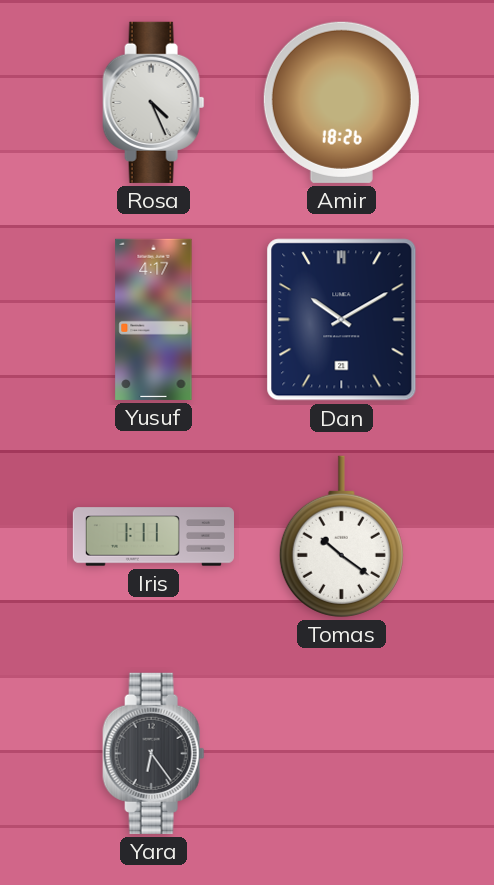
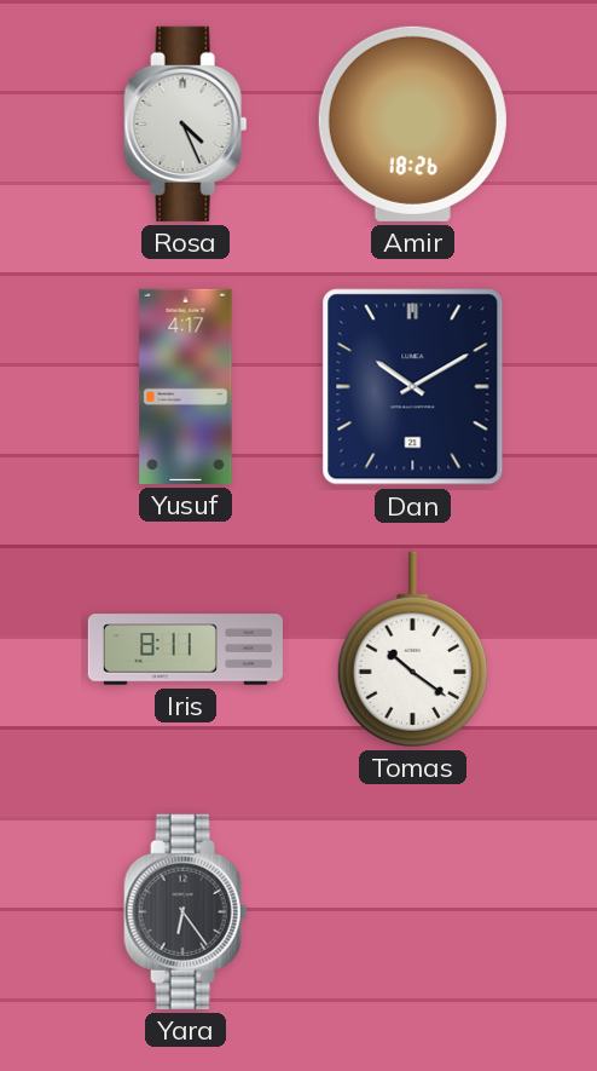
Iris: 1:11 -> 8:11 (185, 650)
